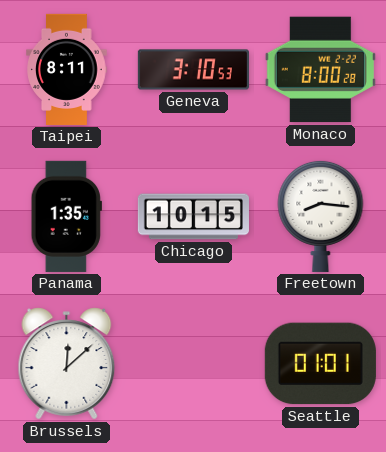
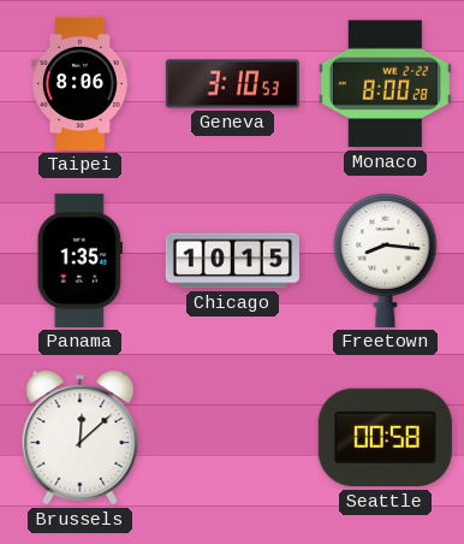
Taipei: 8:11 -> 8:06 (81, 83)
Seattle: 01:01 -> 00:58 (385, 438)
